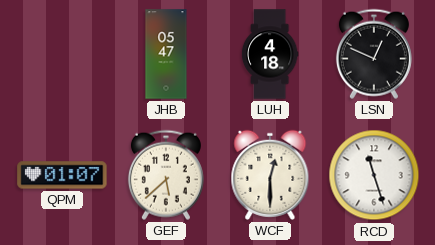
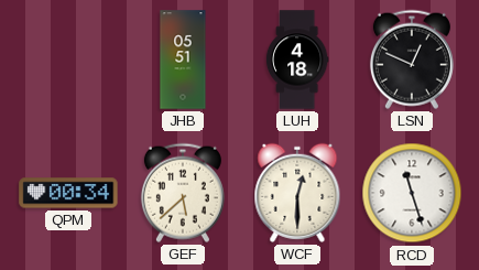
JHB: 05:47 -> 05:51 (183, 60)
QPM: 01:07 -> 00:34 (68, 193)
